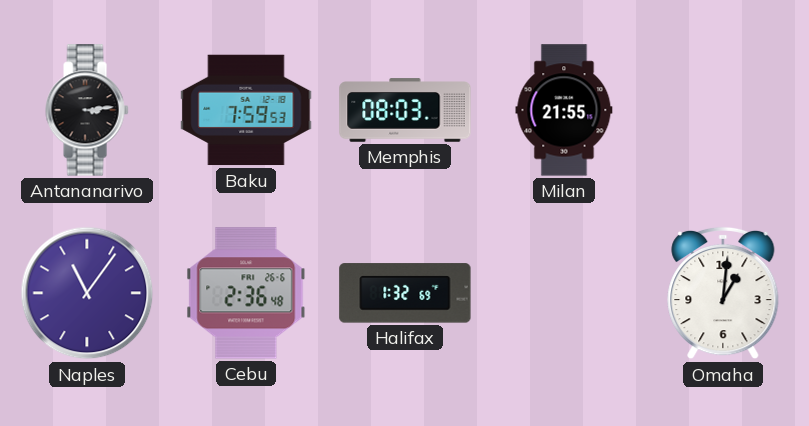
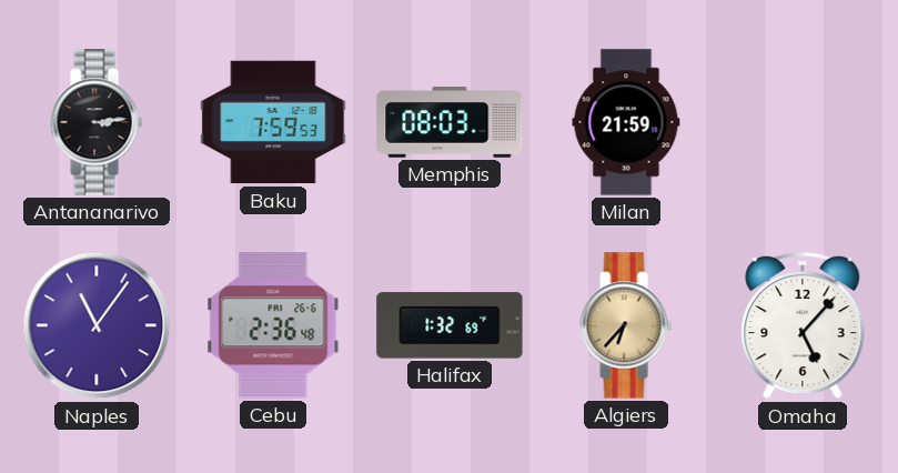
Milan: 21:55 -> 21:59 (626, 122)
Algiers: none -> 6:37 (626, 325)
Omaha: 1:01 -> 5:07 (803, 325)
